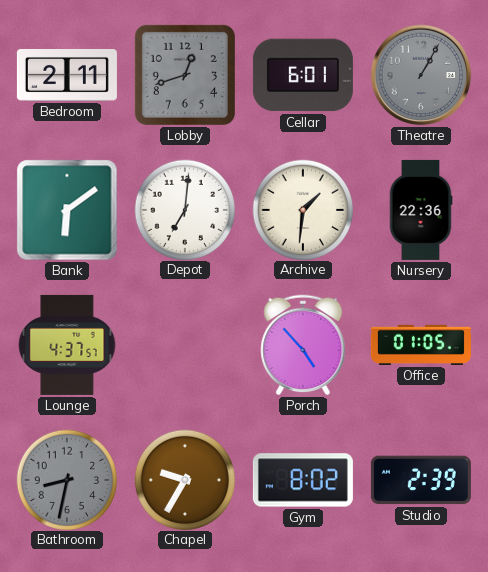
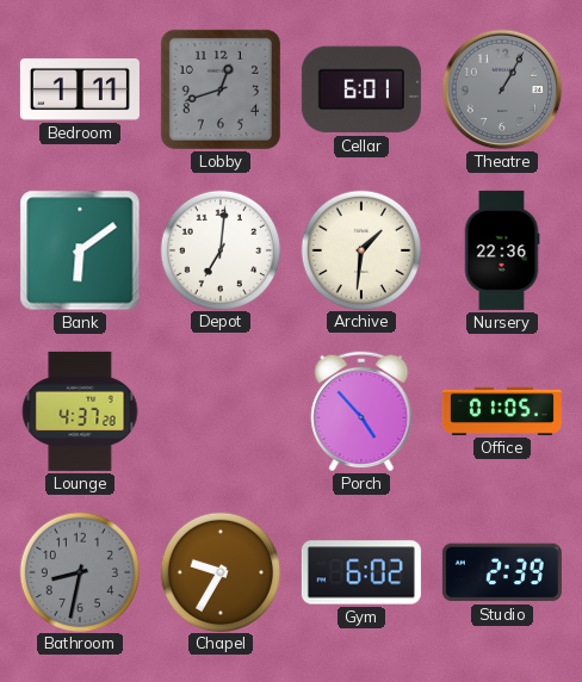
Bedroom: 2:11 -> 1:11 (80, 91)
Lounge: 4:37:57 -> 4:37:28 (80, 411)
Gym: 8:02 -> 6:02 (361, 572)
